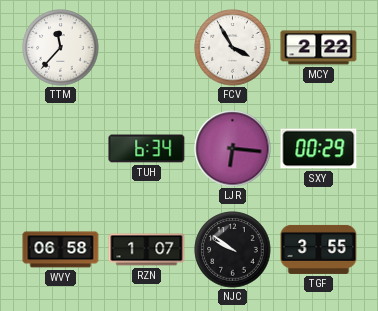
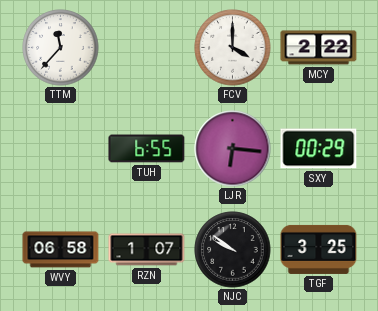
FCV: 3:55 -> 4:00 (233, 48)
TUH: 6:34 -> 6:55 (147, 149)
TGF: 3:55 -> 3:25 (319, 249)
